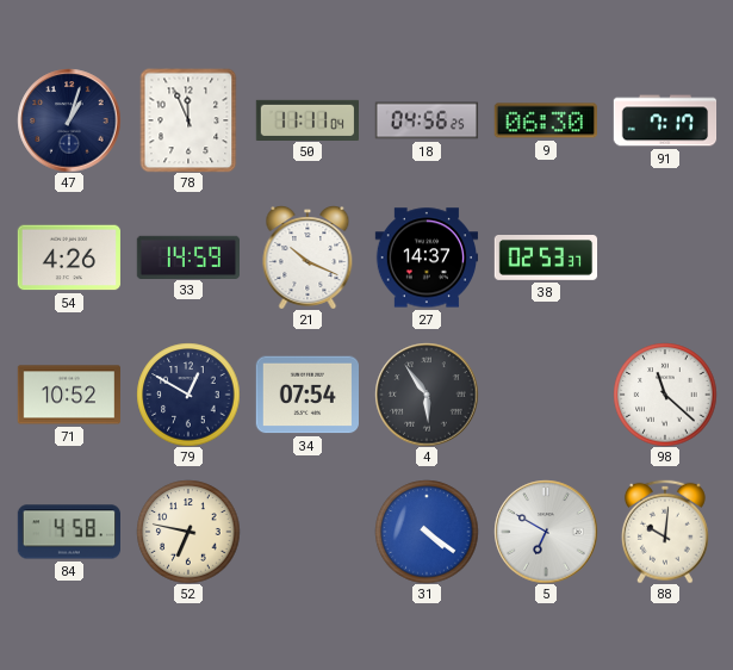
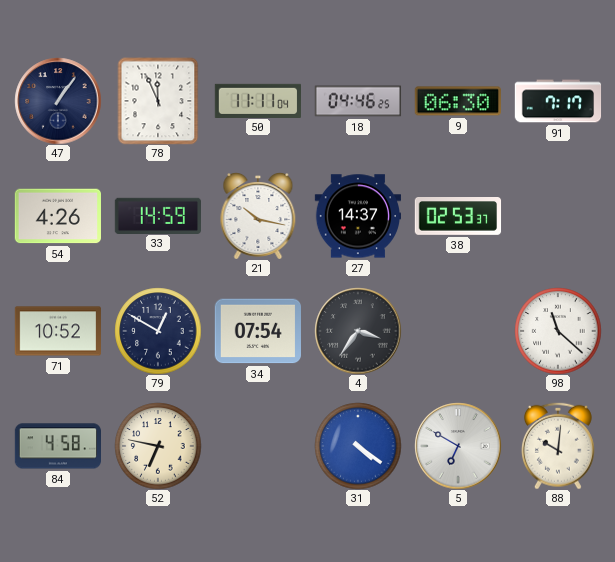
47: 1:03 -> 1:06 (58, 101)
18: 04:56 -> 04:46 (358, 101)
21: 10:19 -> 10:17 (258, 216)
4: 5:54 -> 3:36 (358, 331)
